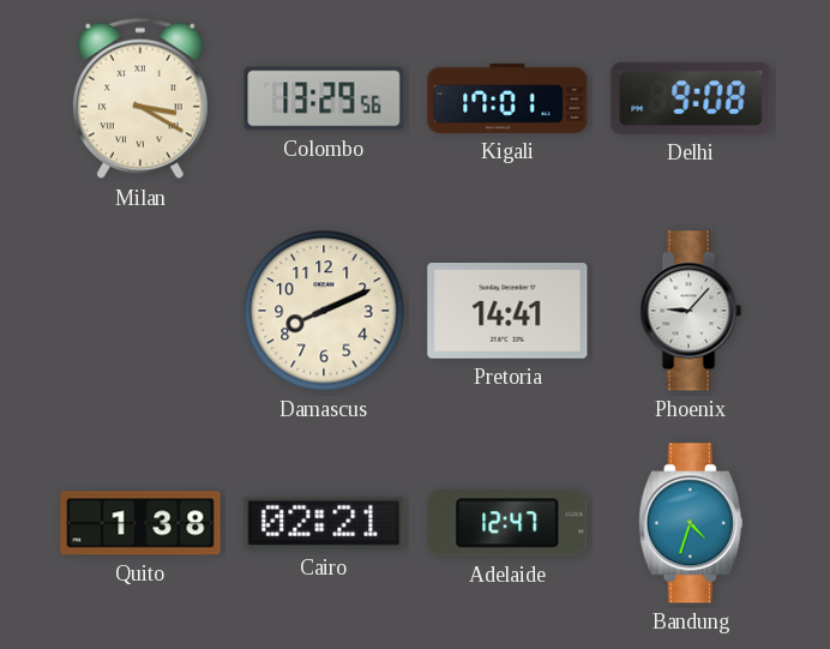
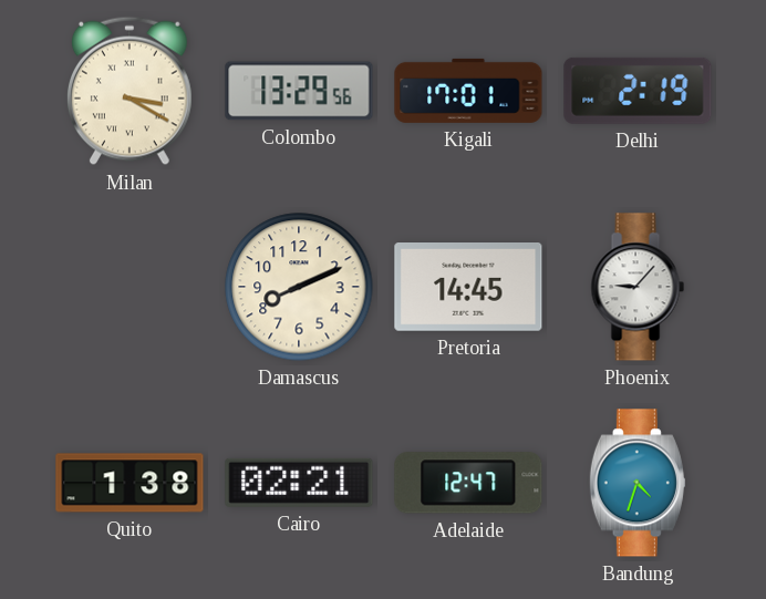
Delhi: 9:08 -> 2:19 (638, 91)
Pretoria: 14:41 -> 14:45 (468, 288)
